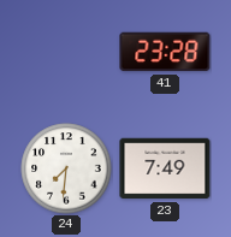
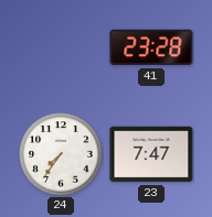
24: 7:31 -> 7:36 (61, 154)
23: 7:49 -> 7:47 (151, 154)
